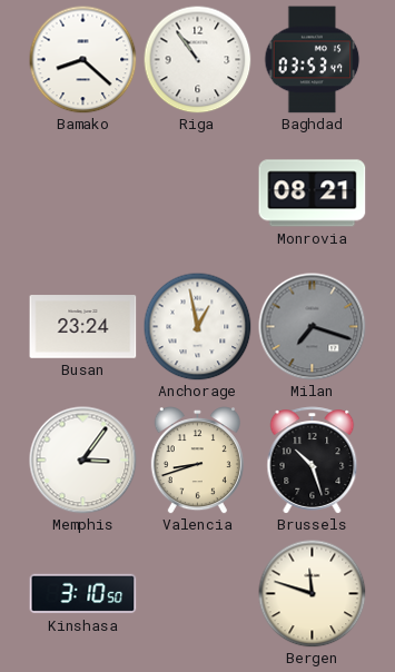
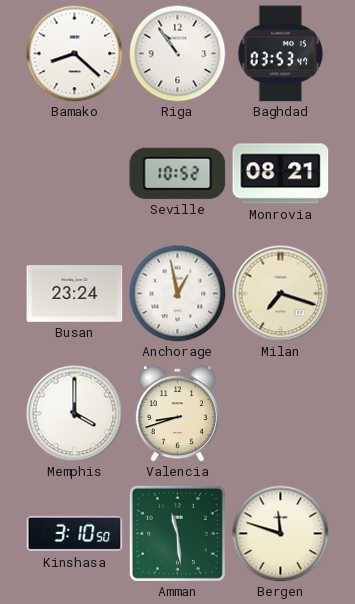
Seville: none -> 10:52 (178, 173)
Milan dial: grey -> cream (281, 294)
Memphis: 3:06 -> 4:00 (75, 414)
Brussels: 10:27 -> none (313, 461)
Amman: none -> 11:29 (177, 533)
